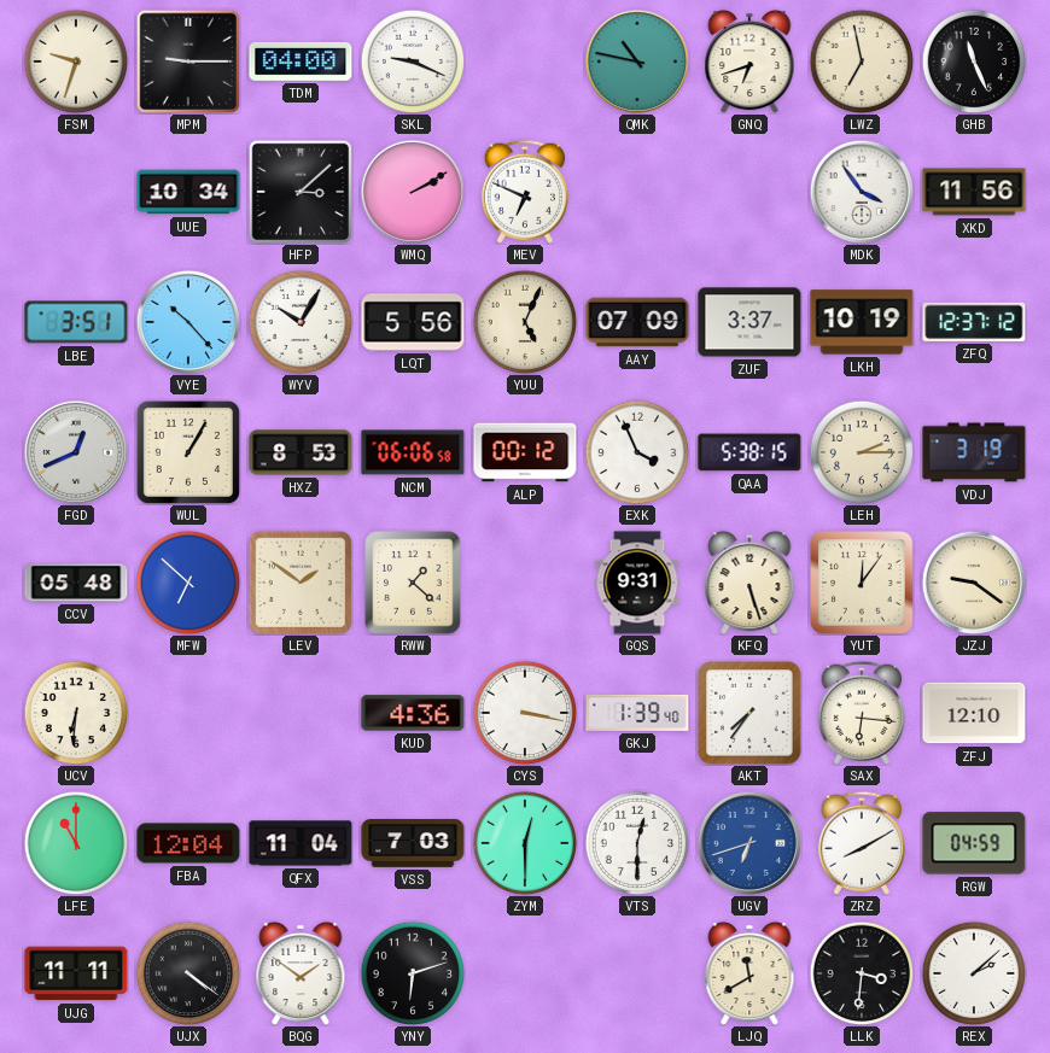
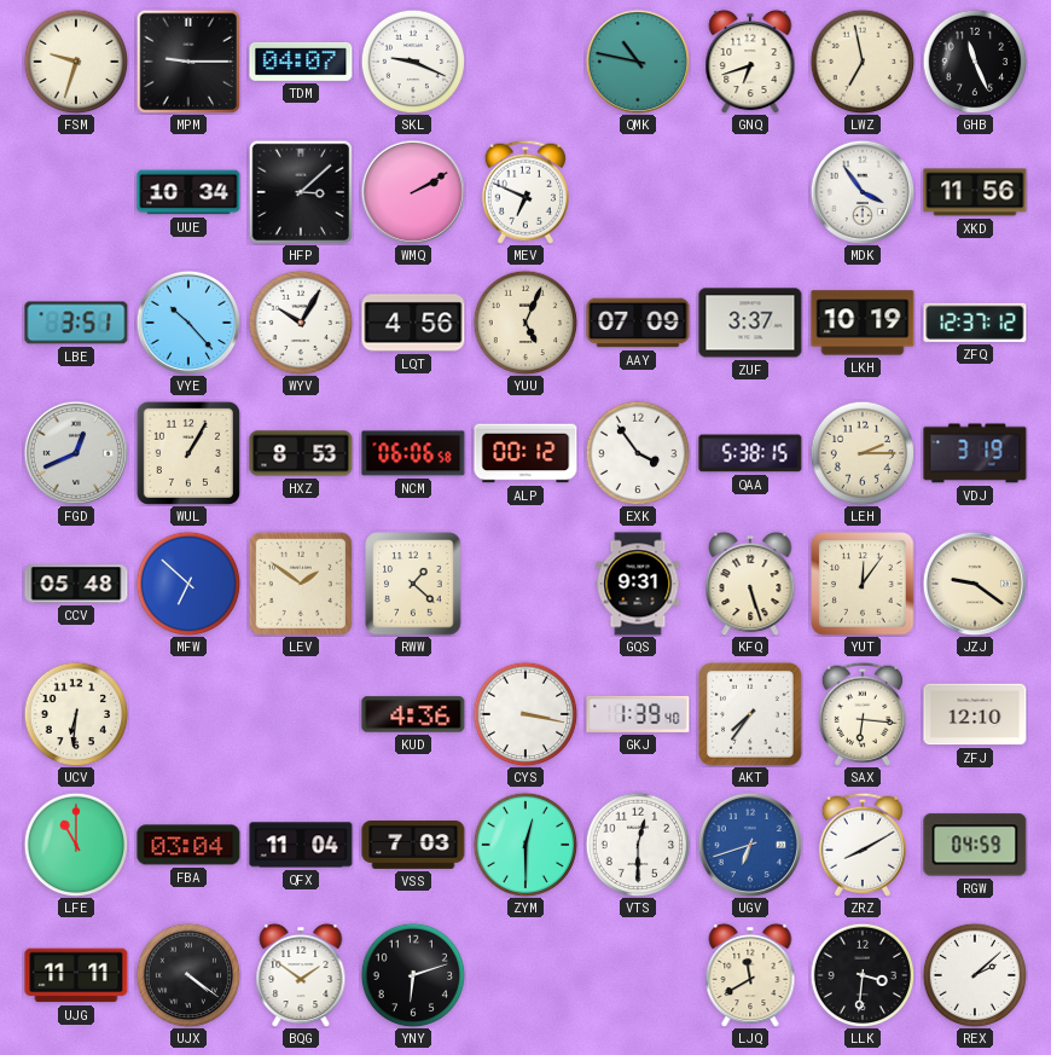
TDM: 04:00 -> 04:07 (301, 62)
LQT: 5:56 -> 4:56 (413, 323)
EXK: 3:56 -> 3:54 (638, 453)
FBA: 12:04 -> 03:04 (188, 845)
